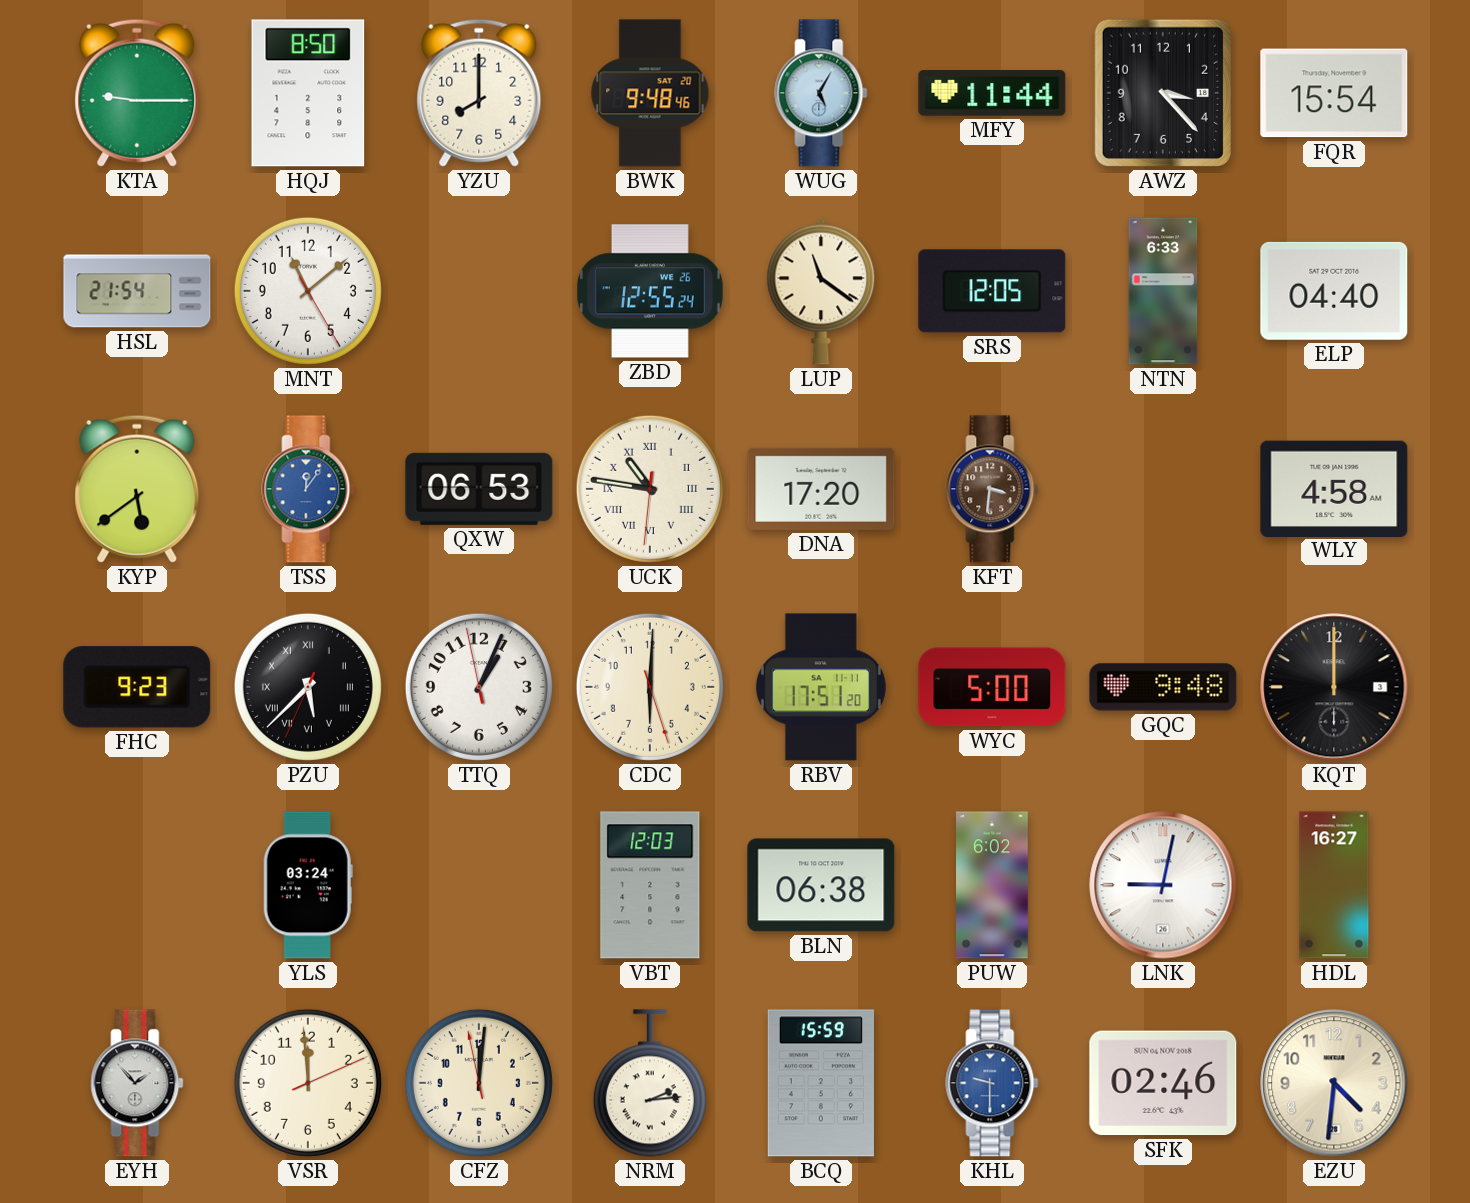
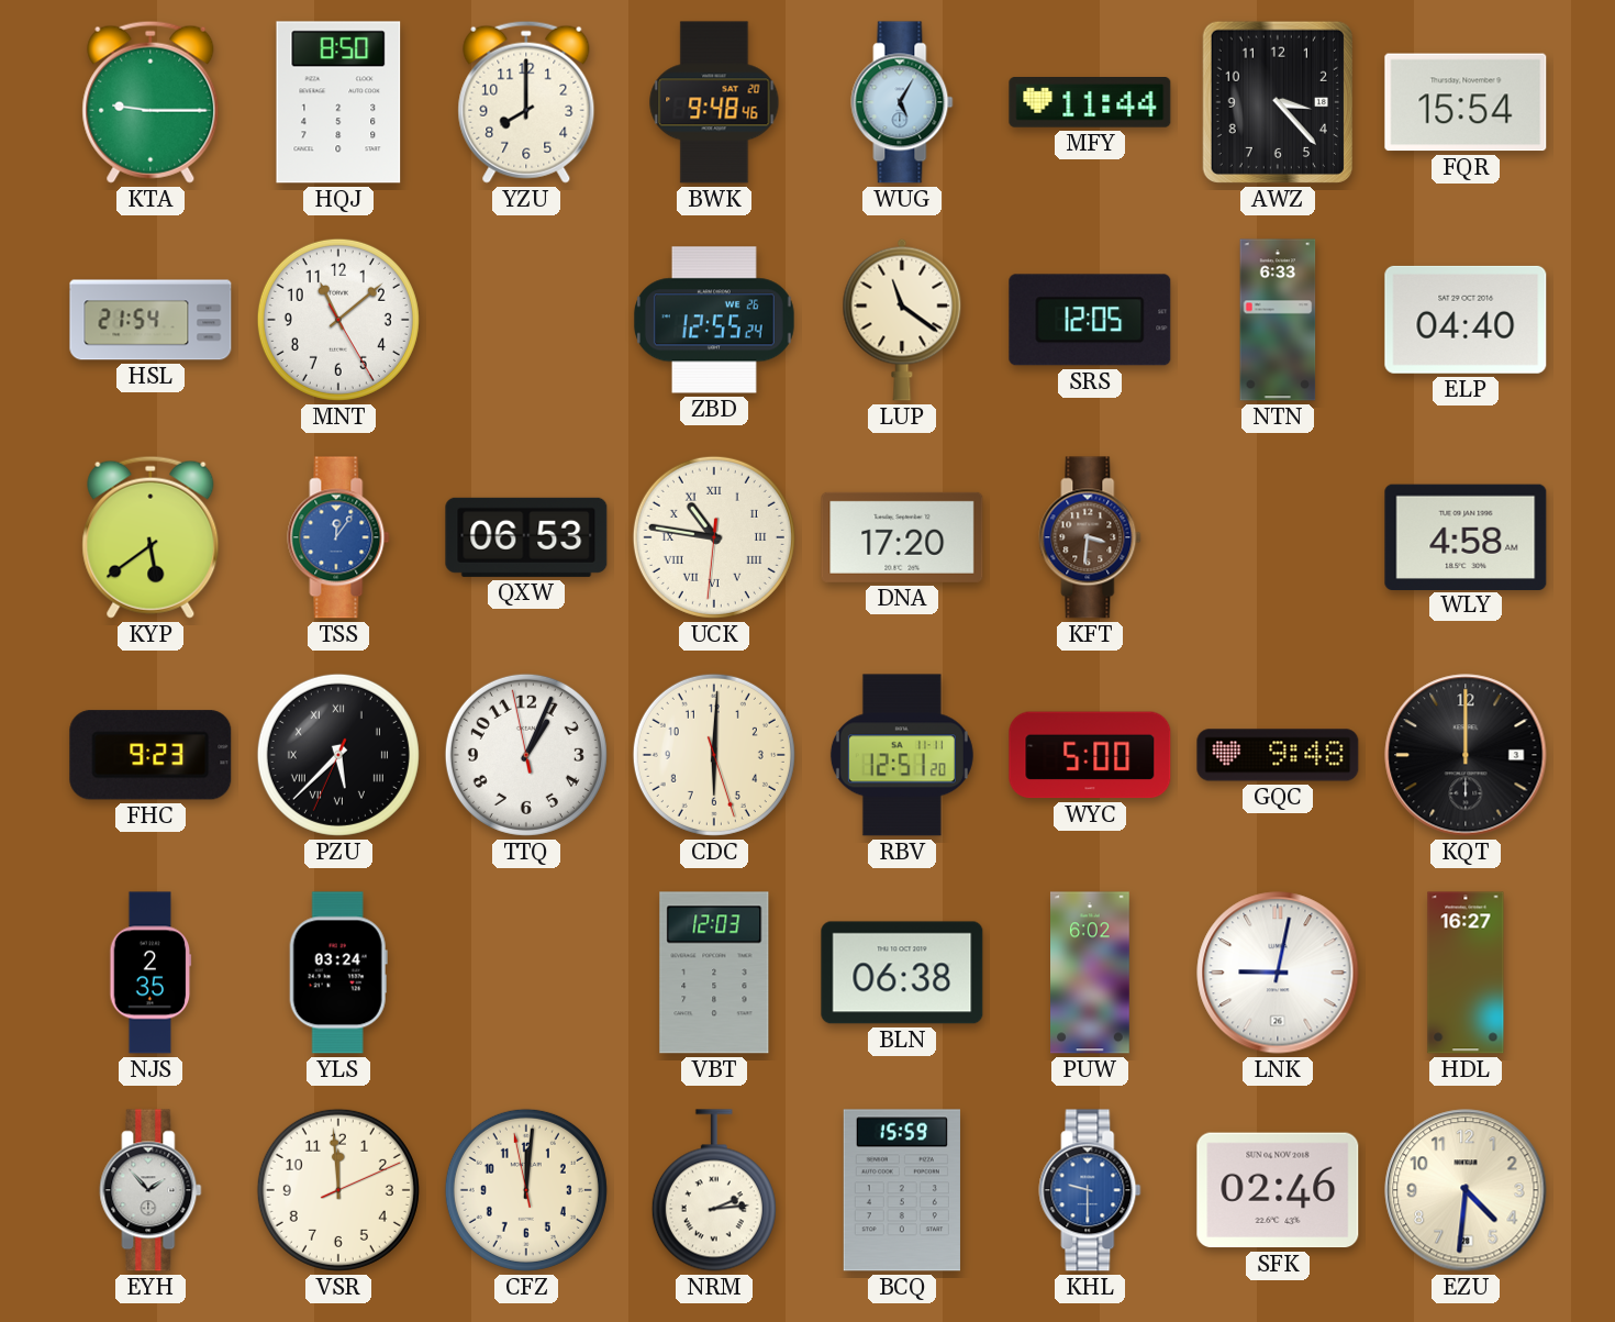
RBV: 17:51 -> 12:51 (902, 755)
NJS: none -> 2:35 (151, 973)
